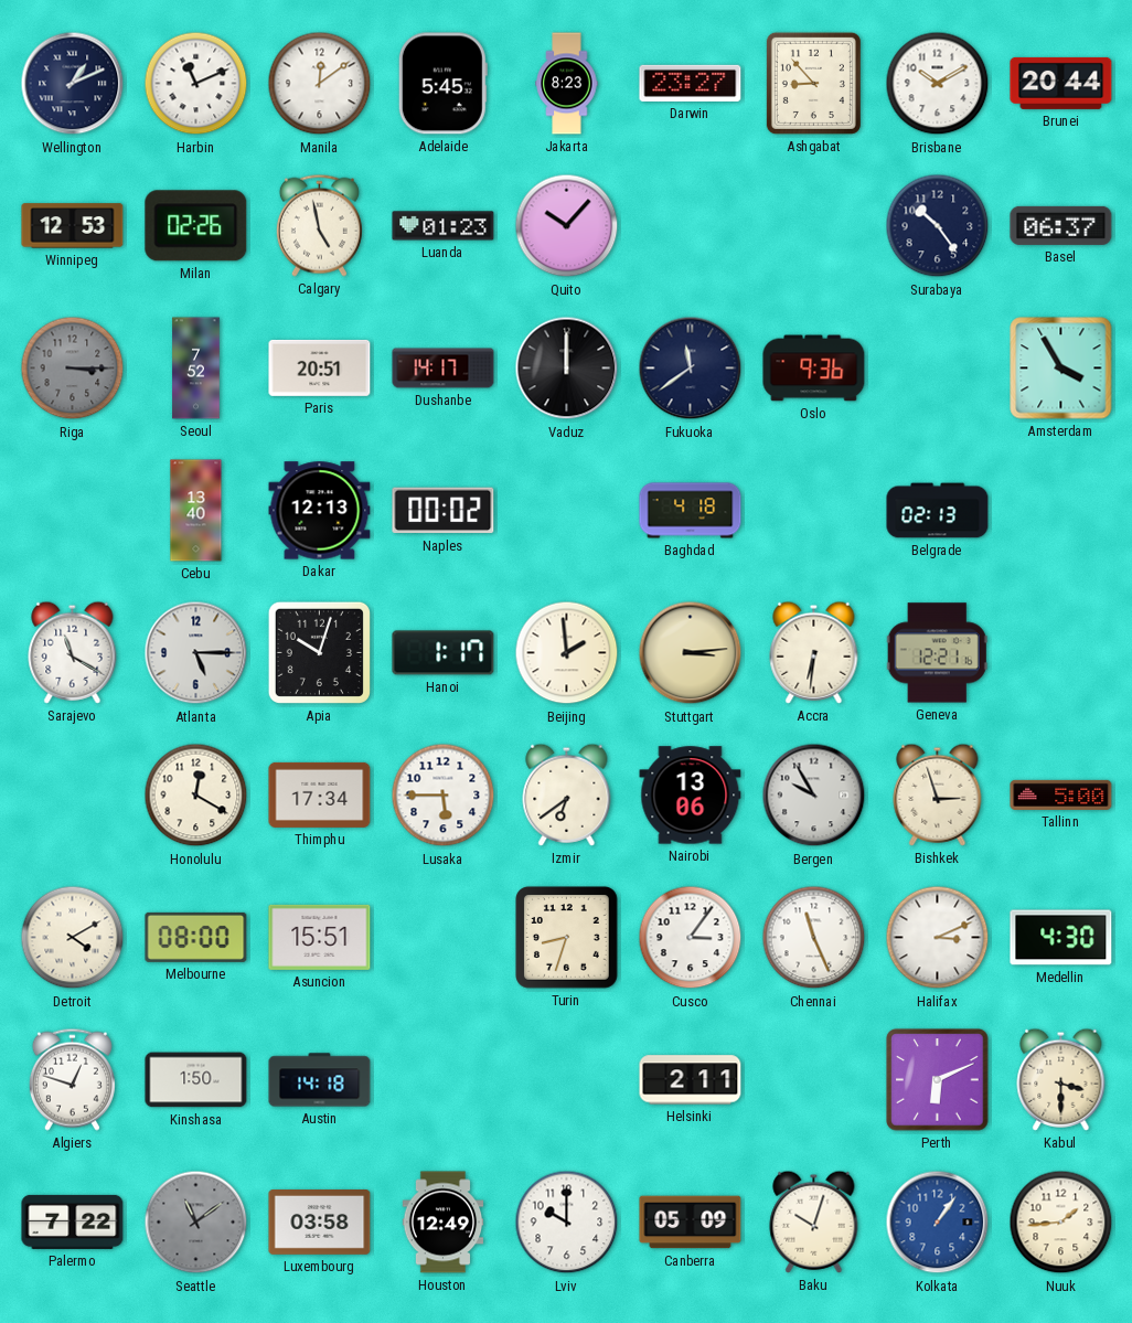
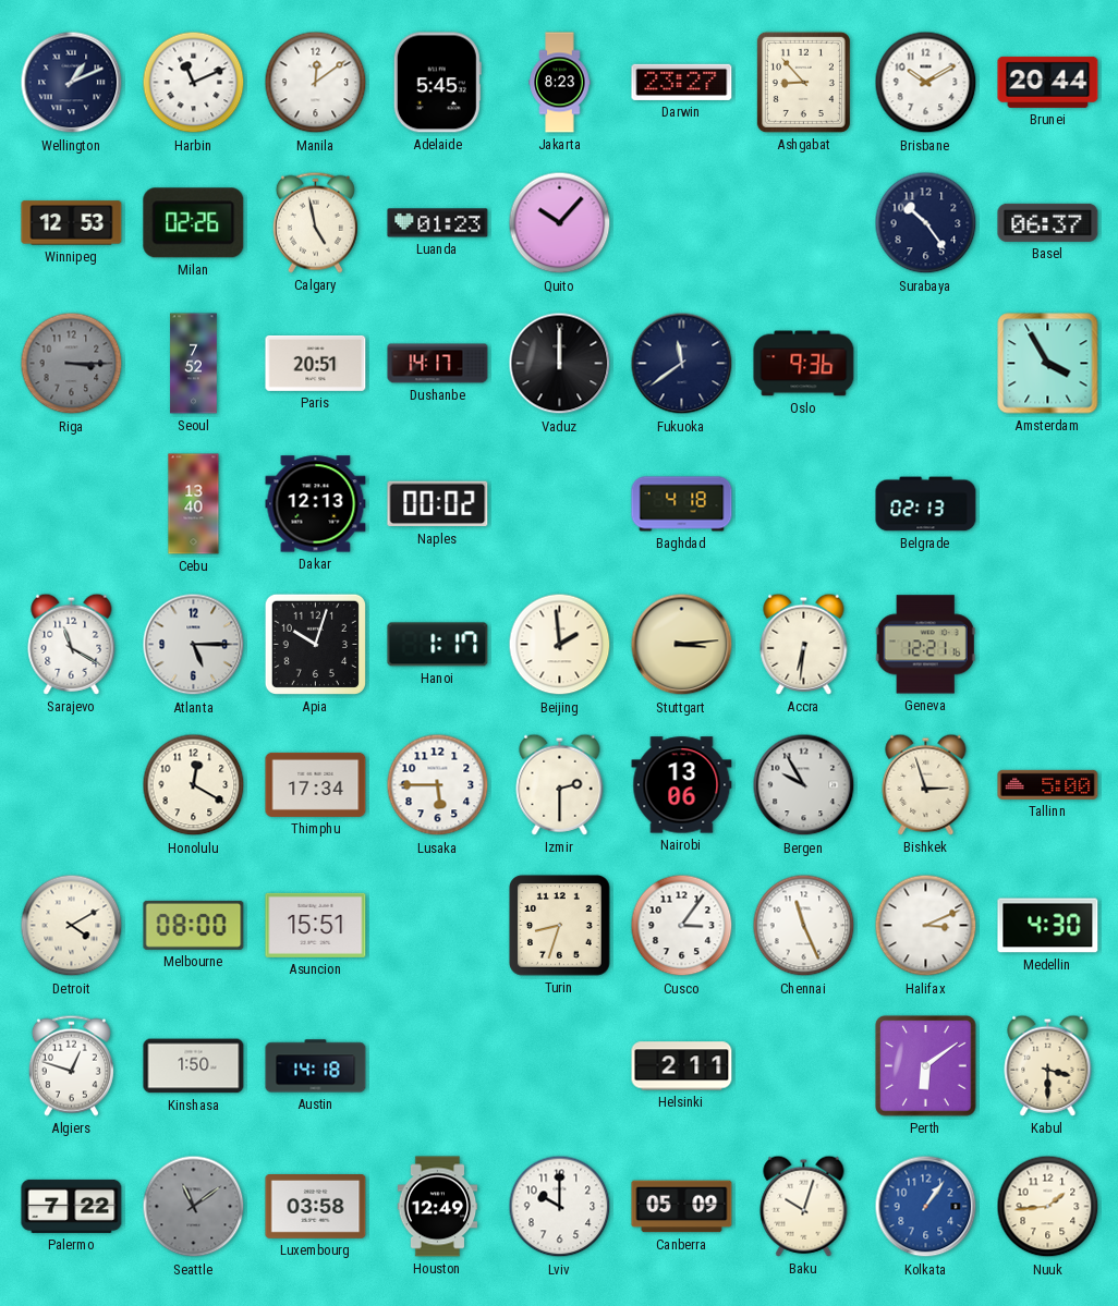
Izmir: 6:39 -> 2:30 (560, 784)
Perth: 6:11 -> 6:09 (926, 1066)
